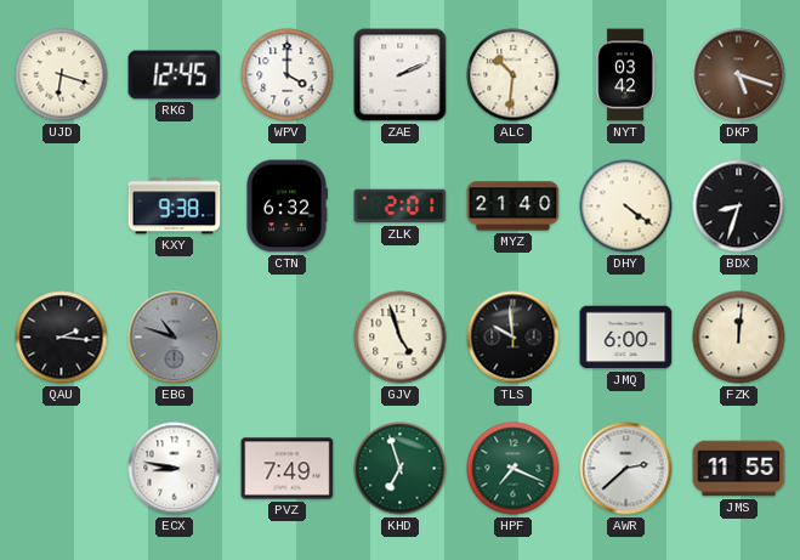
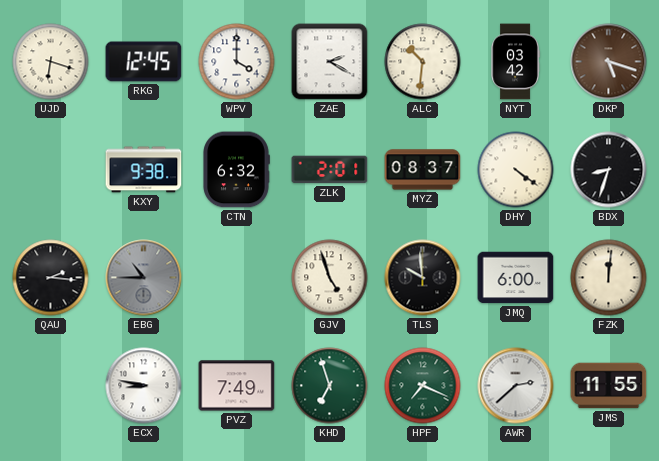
ZAE: 2:11 -> 2:20 (330, 62)
MYZ: 21:40 -> 08:37 (423, 170)
EBG: 10:48 -> 10:45 (144, 278)
